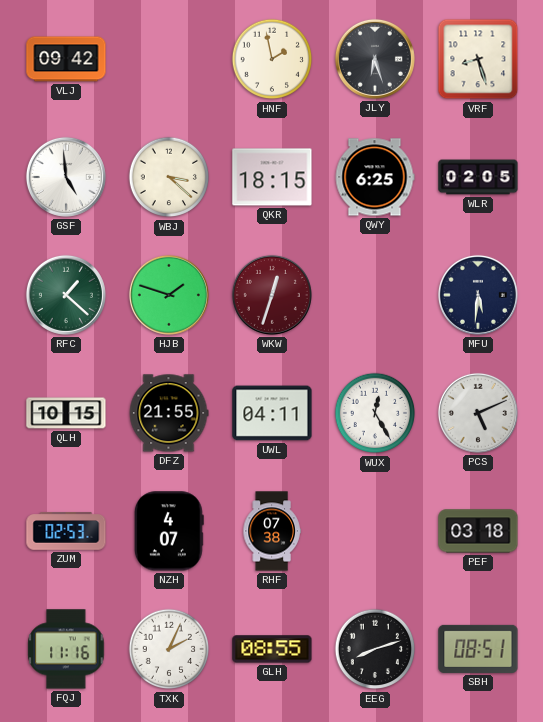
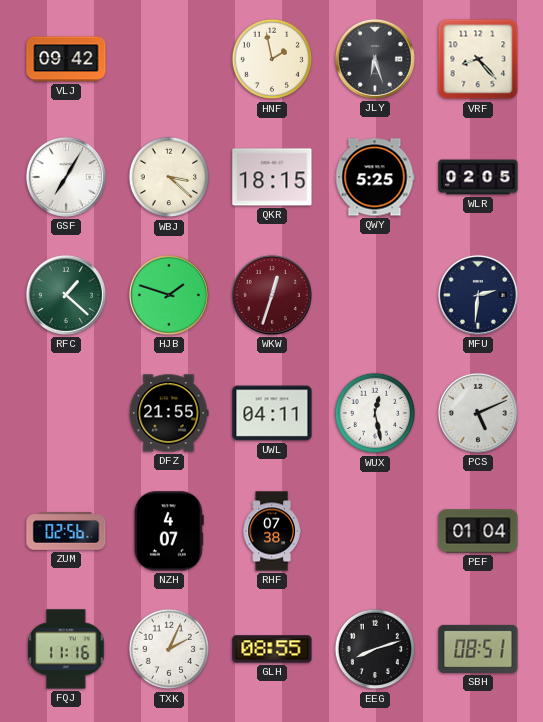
VRF: 8:27 -> 8:23 (478, 59)
GSF: 4:59 -> 7:05 (66, 177)
QWY: 6:25 -> 5:25 (375, 177)
MFU: 5:31 -> 2:31 (478, 295)
QLH: 10:15 -> none (66, 413)
WUX: 12:25 -> 12:28 (375, 413)
ZUM: 02:53 -> 02:56 (66, 531)
PEF: 03:18 -> 01:04 (478, 531)
